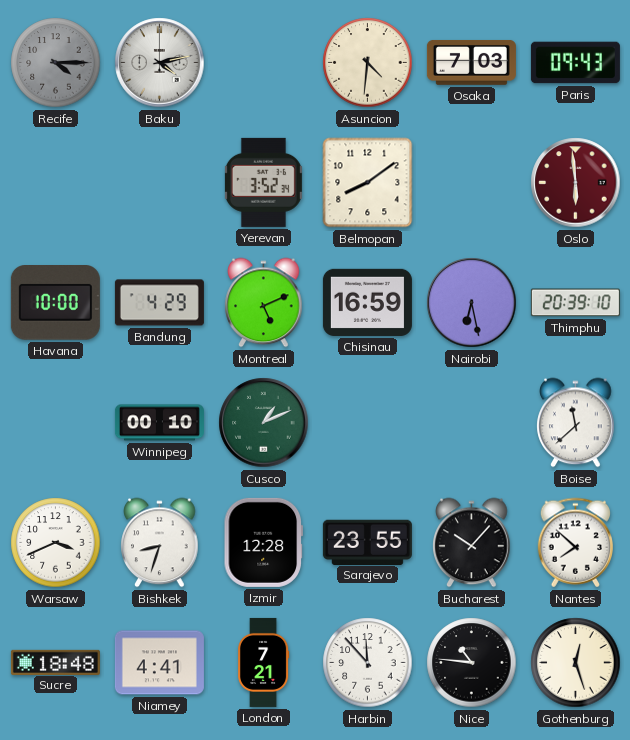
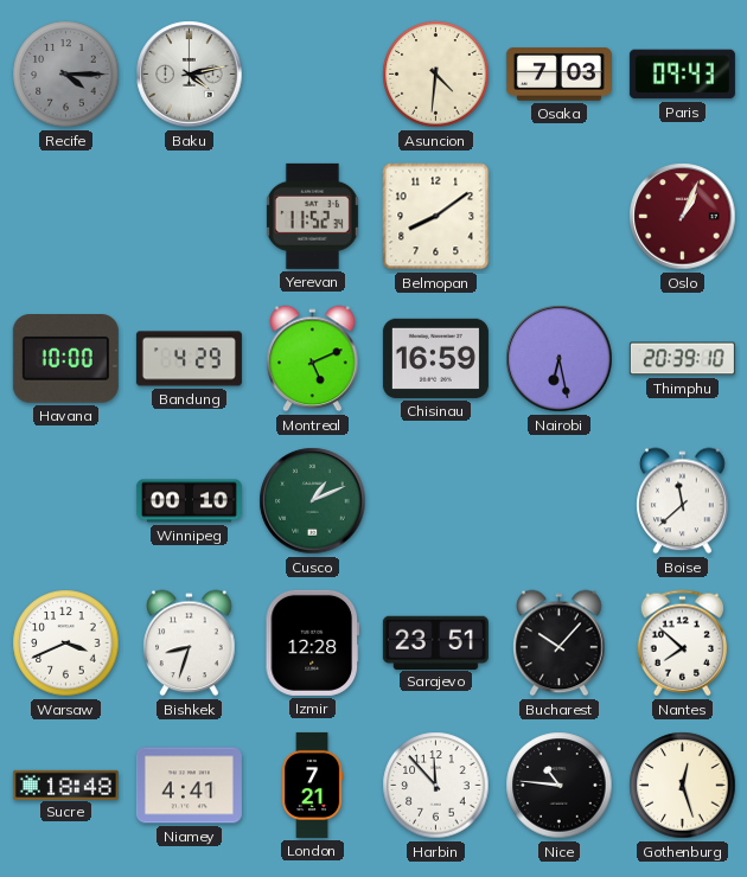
Yerevan: 3:52 -> 11:52 (312, 216)
Oslo: 5:59 -> 1:04 (683, 217)
Sarajevo: 23:55 -> 23:51 (435, 642)
